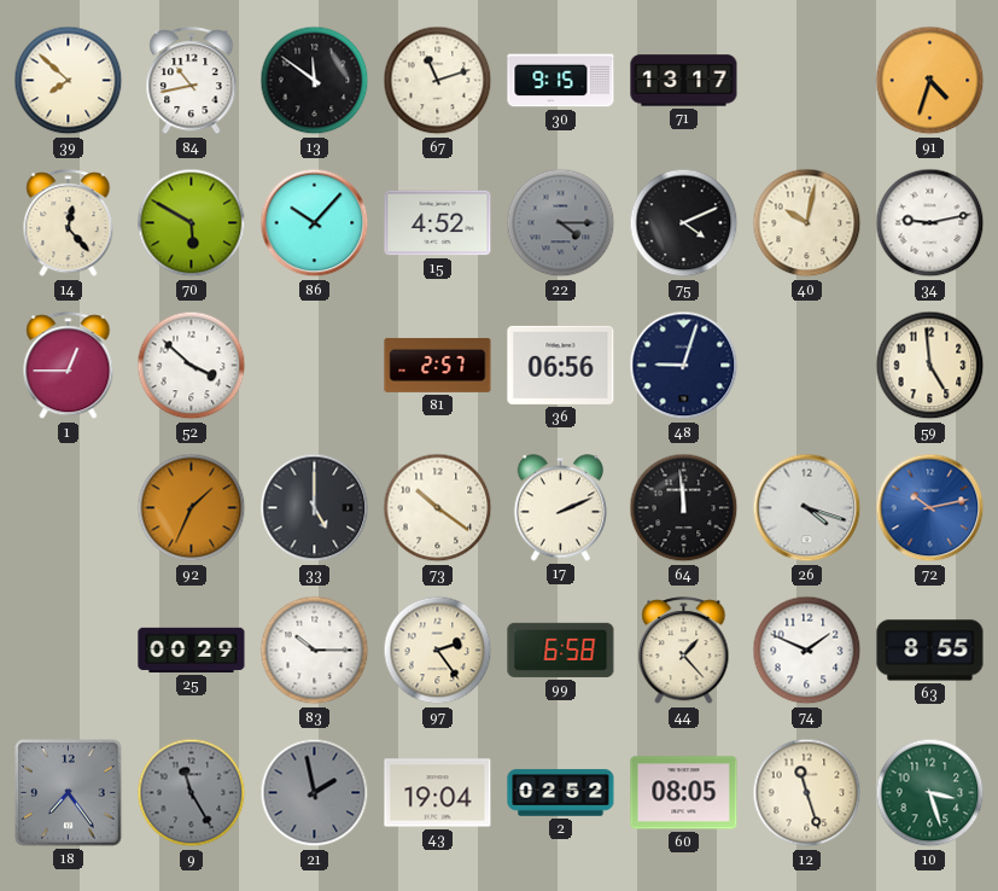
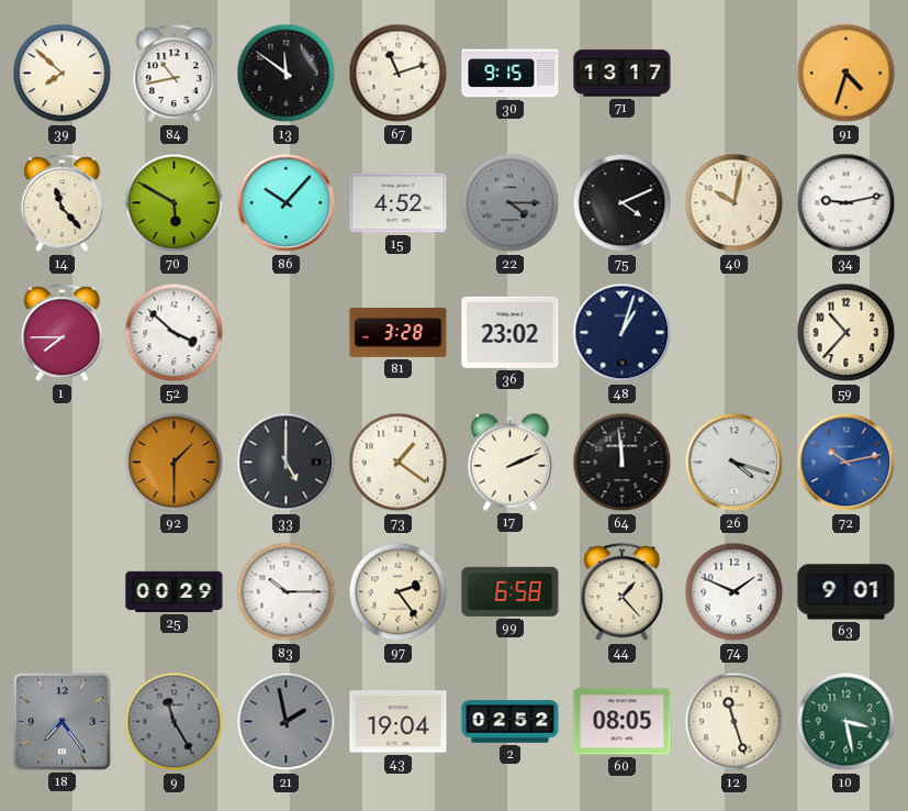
14: 12:23 -> 11:23 (63, 203)
1: 12:45 -> 7:45 (63, 333)
81: 2:57 -> 3:28 (399, 332)
36: 06:56 -> 23:02 (511, 332)
48: 9:03 -> 1:03 (623, 333)
59: 4:59 -> 10:37 (847, 333)
92: 1:34 -> 1:30 (175, 463)
73: 10:21 -> 1:21 (399, 463)
63: 8:55 -> 9:01 (847, 592)
10: 3:27 -> 3:28 (847, 722)
